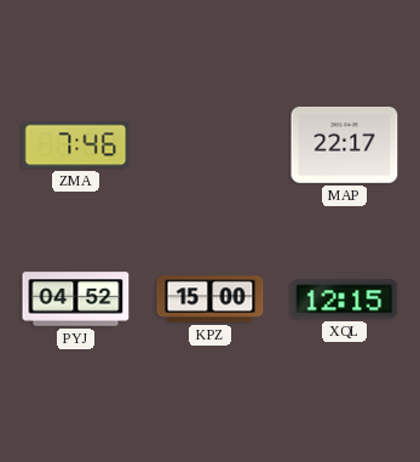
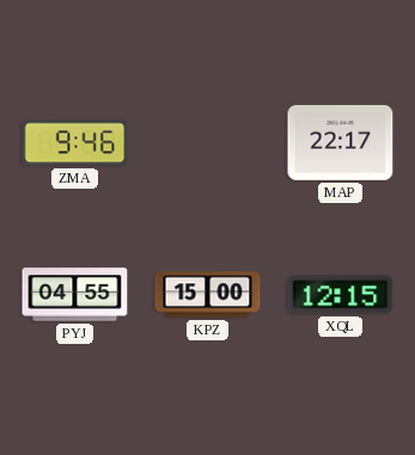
ZMA: 7:46 -> 9:46 (75, 143)
PYJ: 04:52 -> 04:55 (75, 295)
